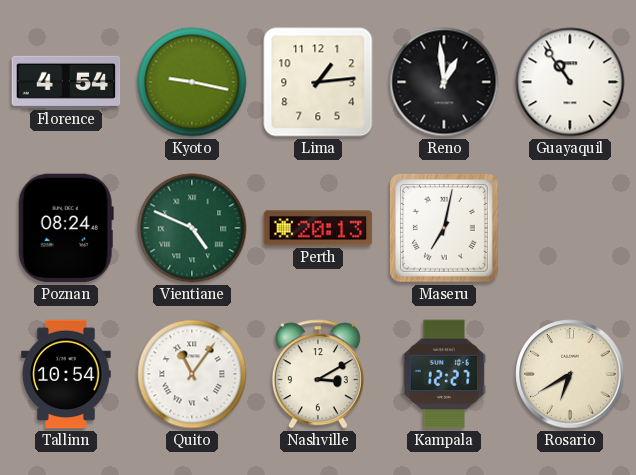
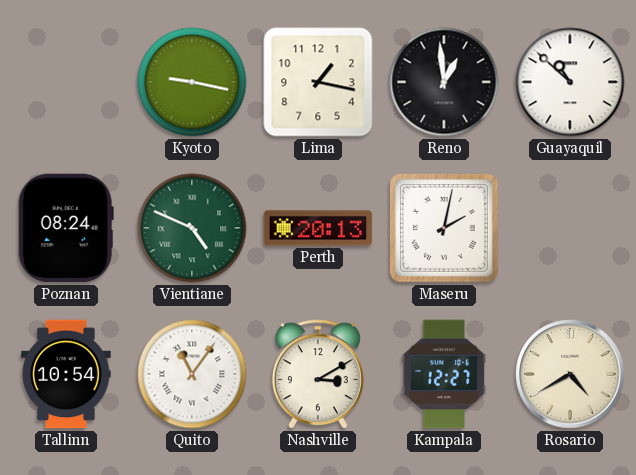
Florence: 4:54 -> none (66, 82)
Lima: 1:14 -> 1:17 (318, 82)
Guayaquil: 10:54 -> 10:52 (570, 82)
Maseru: 7:02 -> 2:02 (444, 228)
Rosario: 6:40 -> 4:40 (570, 374)
